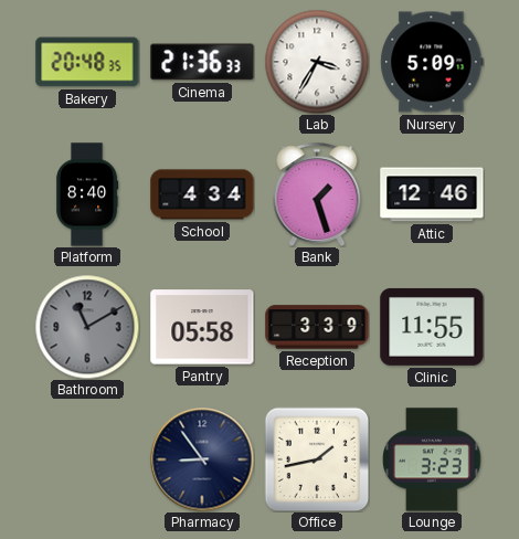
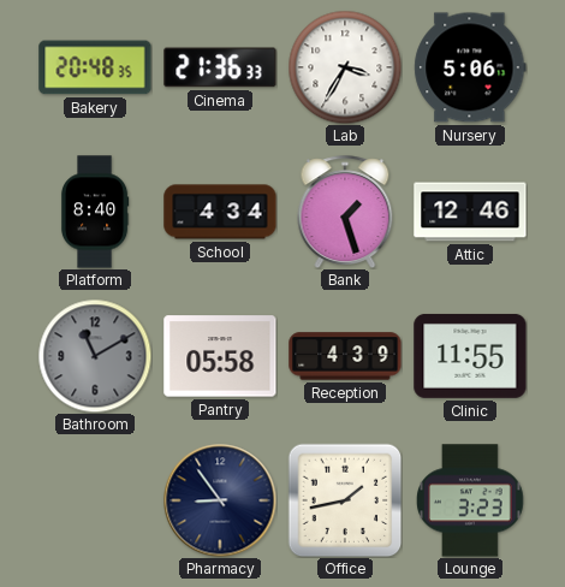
Nursery: 5:09 -> 5:06 (470, 67)
Reception: 3:39 -> 4:39 (345, 356)
